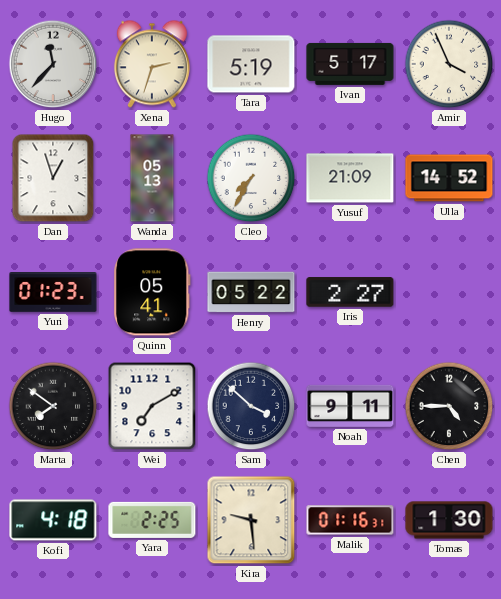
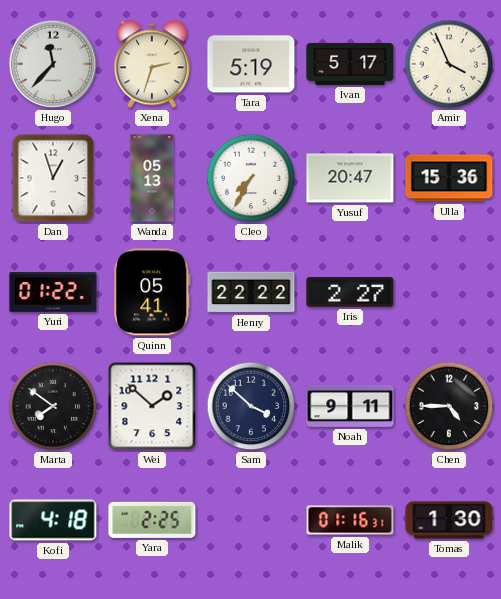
Yusuf: 21:09 -> 20:47 (350, 178)
Ulla: 14:52 -> 15:36 (449, 178)
Yuri: 01:23 -> 01:22 (53, 293)
Henry: 05:22 -> 22:22 (251, 292)
Wei: 7:10 -> 1:52 (152, 406)
Kira: 9:29 -> none (251, 520)
